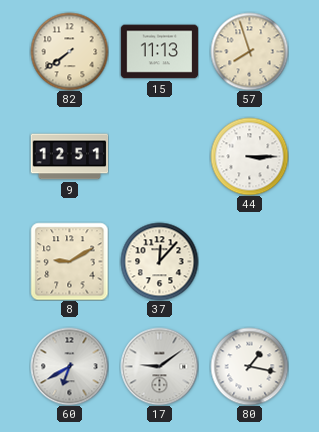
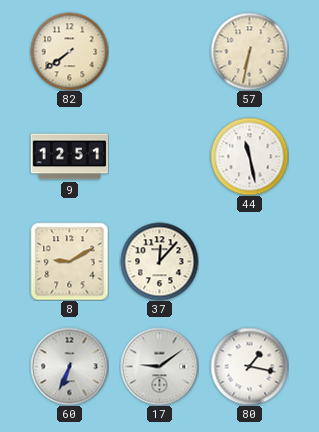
15: 11:13 -> none (159, 52)
57: 7:57 -> 6:32 (249, 51)
44: 3:15 -> 11:28 (249, 156)
60: 6:40 -> 6:34 (69, 366)
